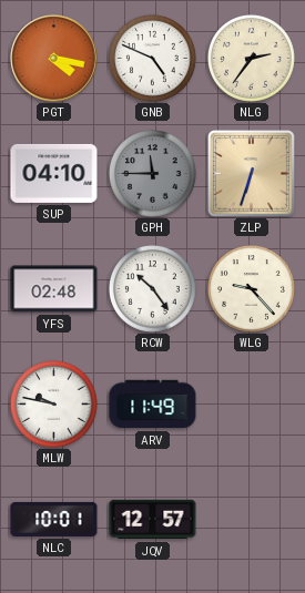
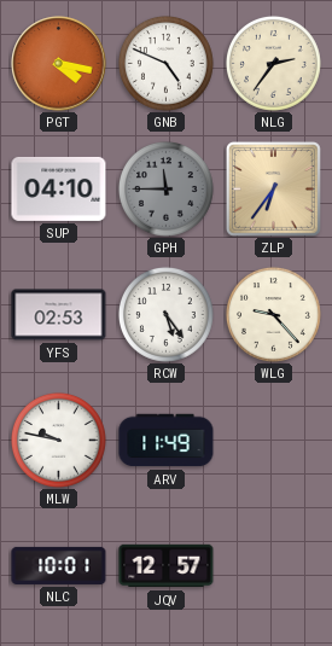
ZLP: 6:33 -> 6:36 (273, 188)
YFS: 02:48 -> 02:53 (59, 315)
RCW: 10:24 -> 5:24 (165, 314)
